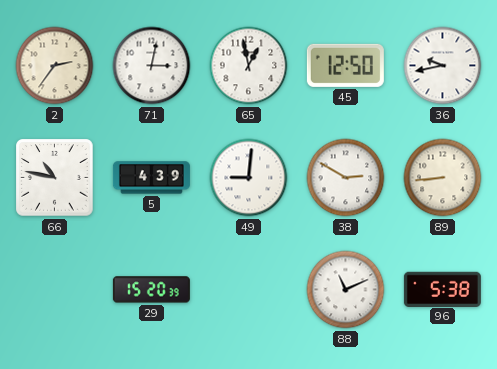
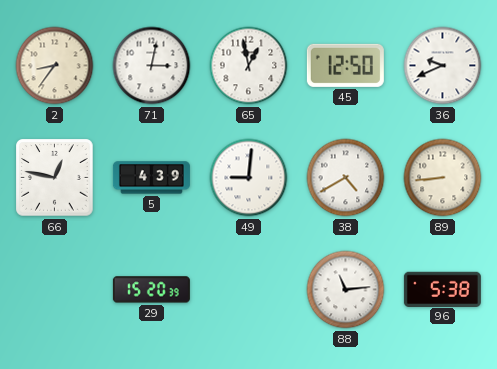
2: 2:36 -> 8:36 (55, 66)
36: 9:43 -> 9:41 (443, 66)
66: 10:47 -> 12:47 (55, 178)
38: 2:50 -> 4:40 (346, 178)
88: 11:11 -> 11:14 (346, 290)
